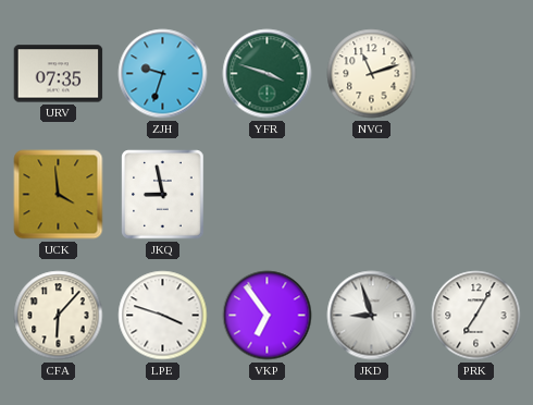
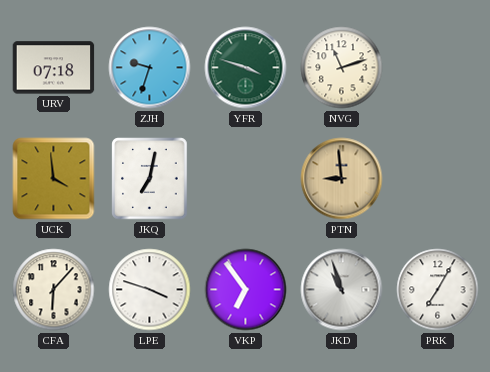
URV: 07:35 -> 07:18 (54, 68)
JKQ: 8:58 -> 7:02 (150, 179)
PTN: none -> 8:59 (342, 179)
JKD: 8:57 -> 10:57 (342, 290)
